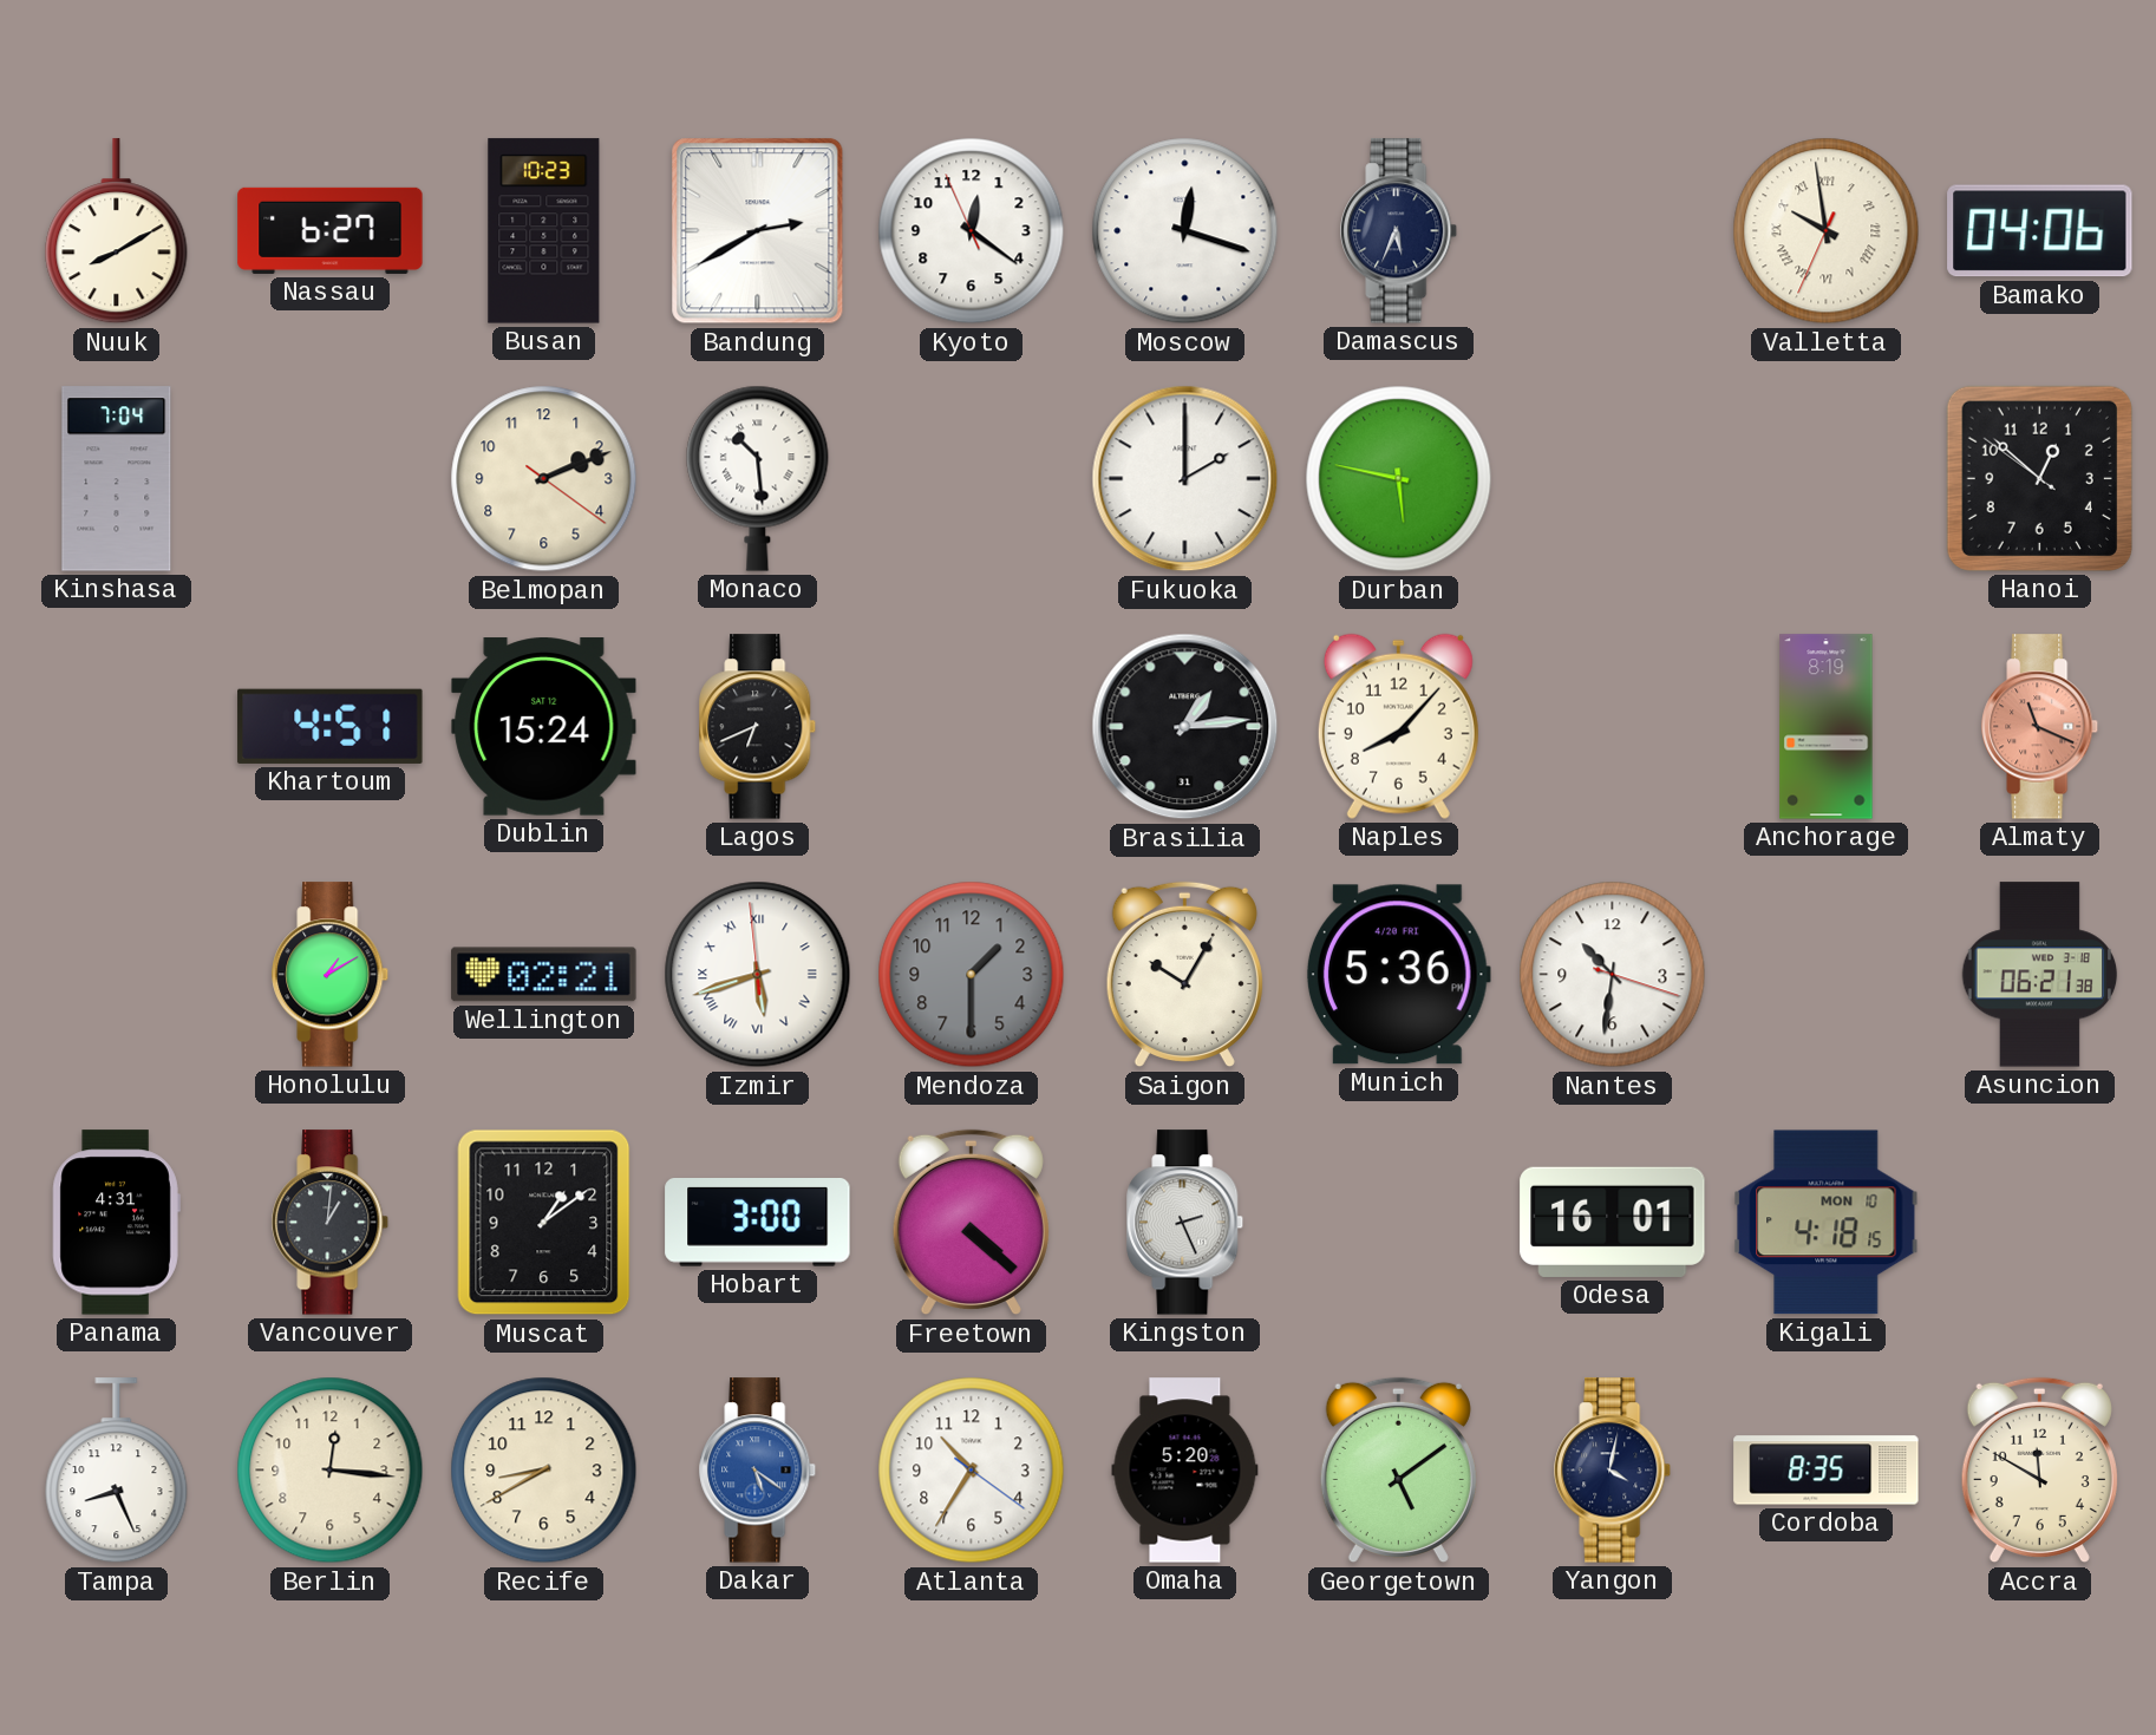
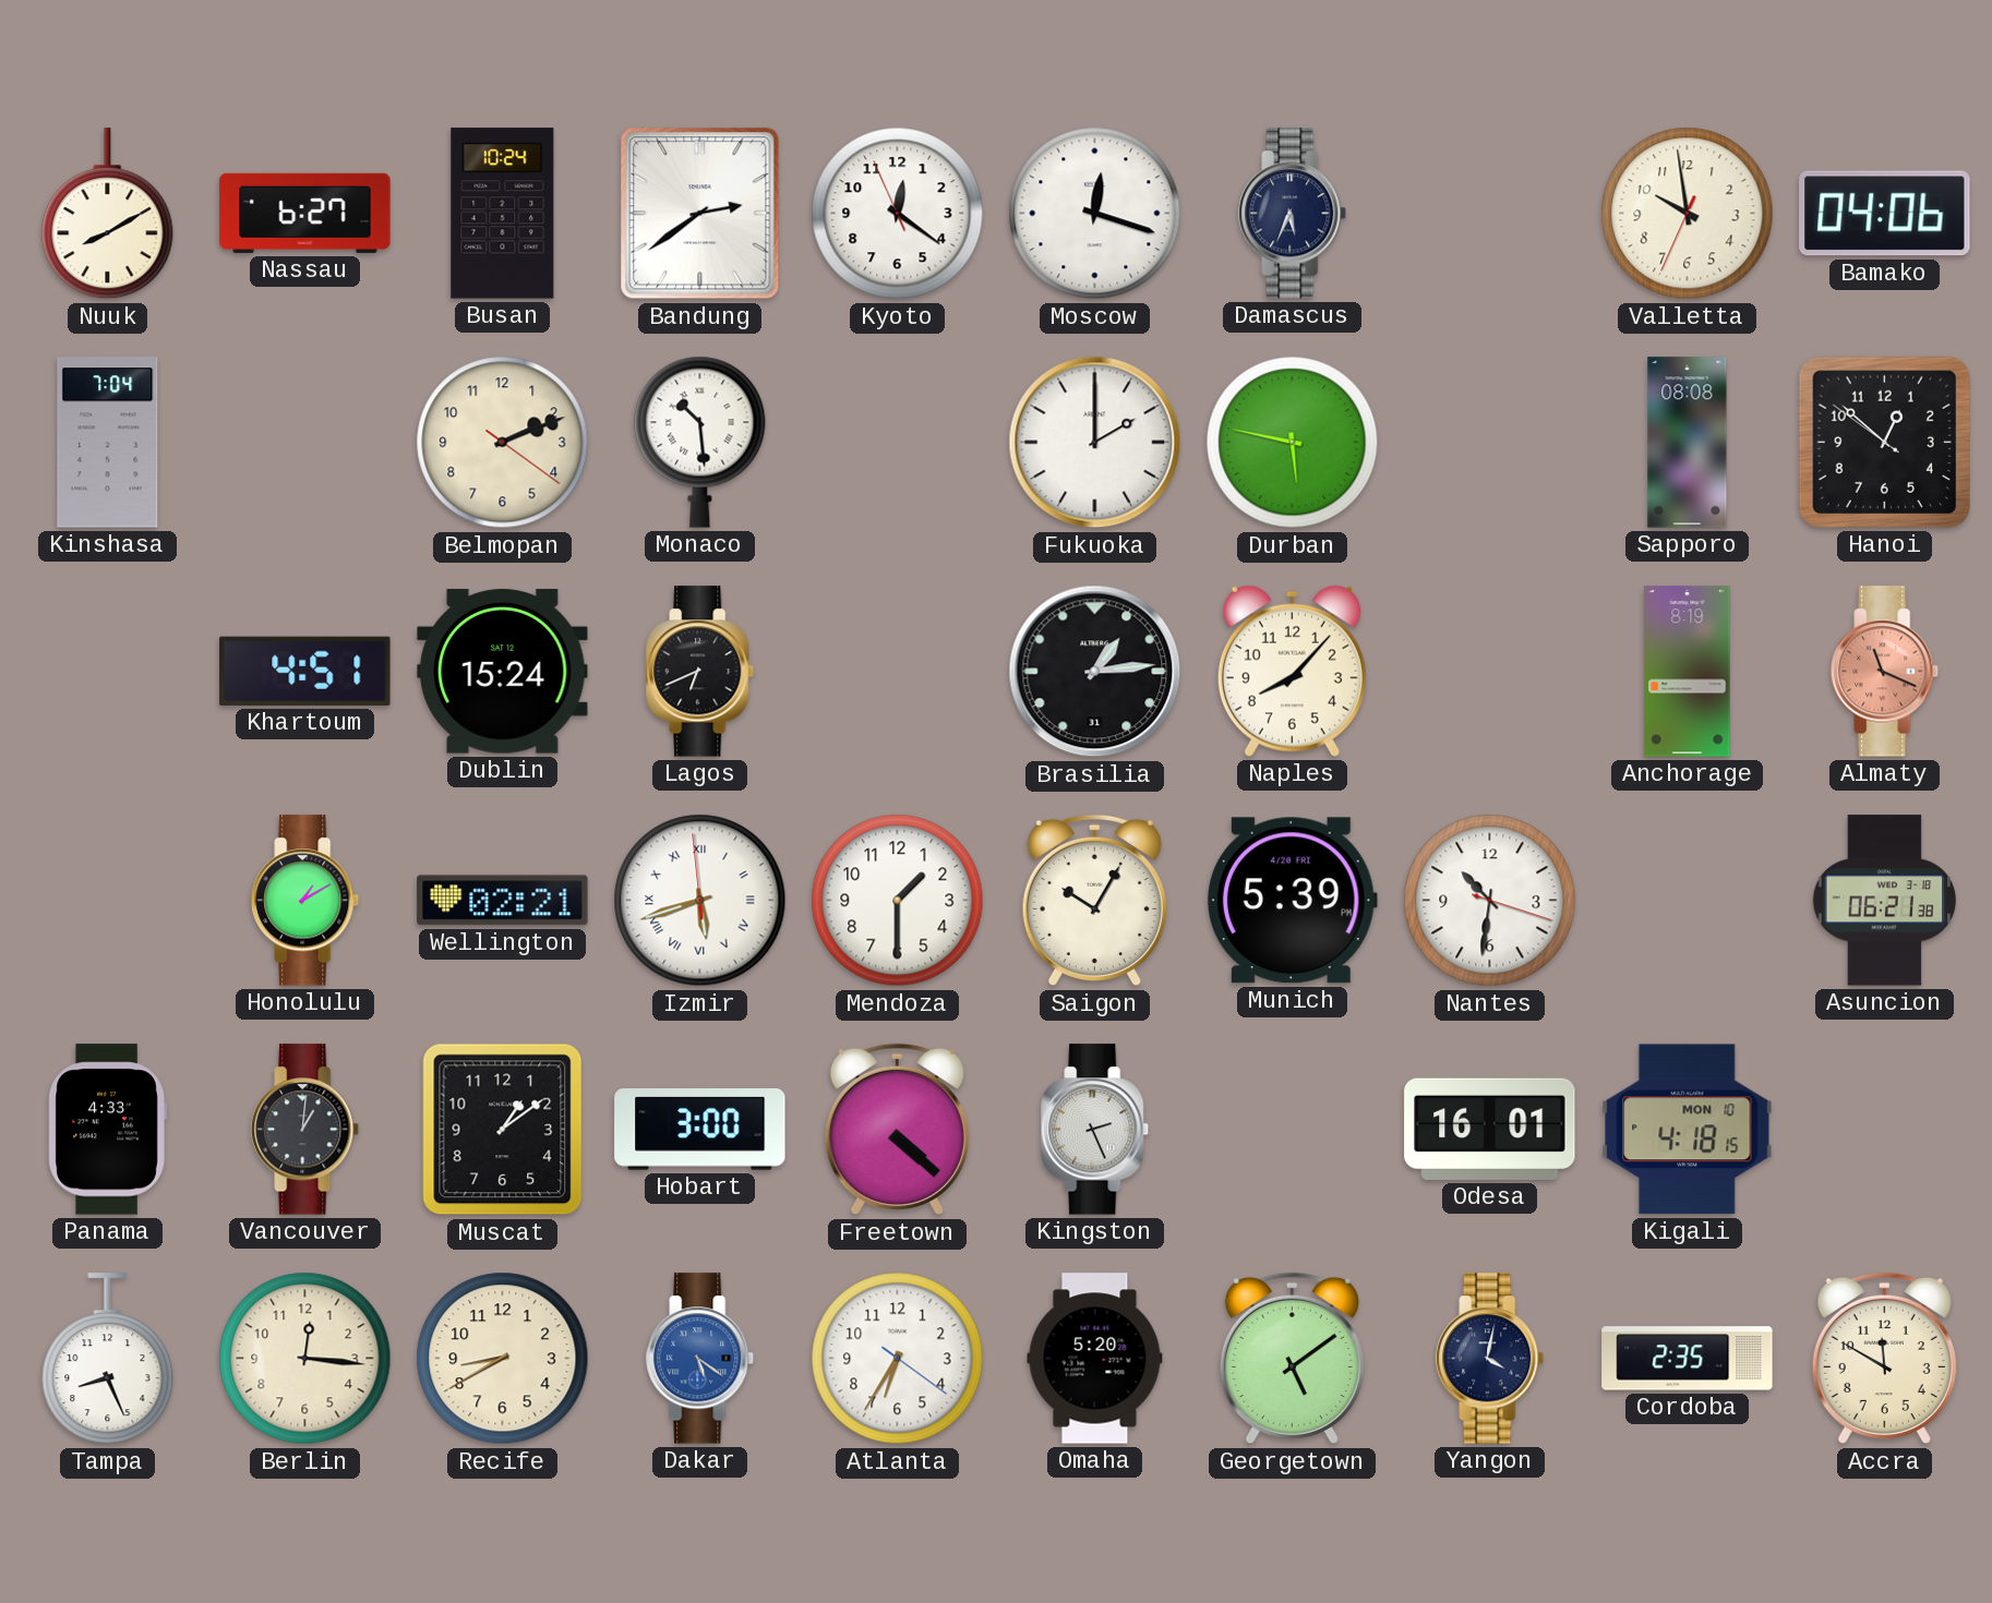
Busan: 10:23 -> 10:24 (503, 214)
Bandung: 2:40 -> 2:39 (700, 214)
Valletta numerals: Roman -> Arabic (1688, 214)
Sapporo: none -> 08:08 (1688, 443)
Mendoza dial: grey -> white (898, 901)
Munich: 5:36 -> 5:39 (1292, 901)
Panama: 4:31 -> 4:33 (107, 1130)
Atlanta: 10:35 -> 6:35 (898, 1359)
Cordoba: 8:35 -> 2:35 (1688, 1359)
